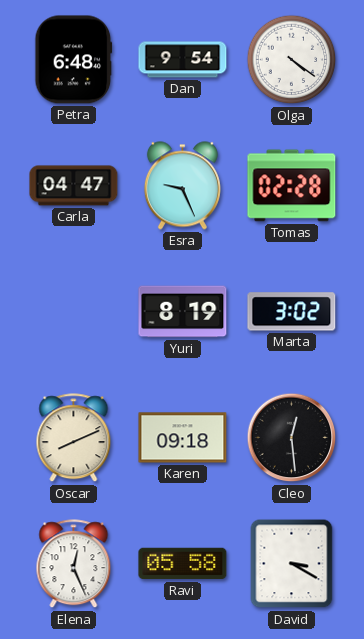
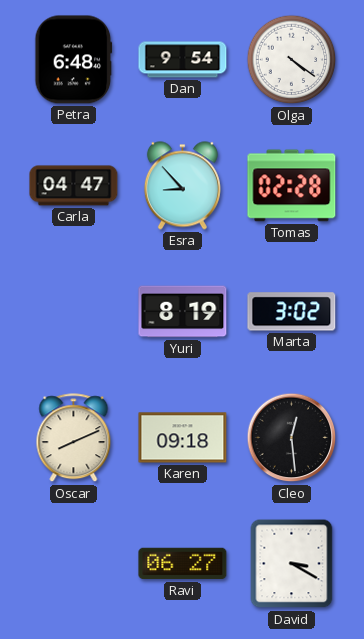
Esra: 9:26 -> 8:53 (182, 186)
Elena: 12:26 -> none (74, 564)
Ravi: 05:58 -> 06:27 (183, 564)
